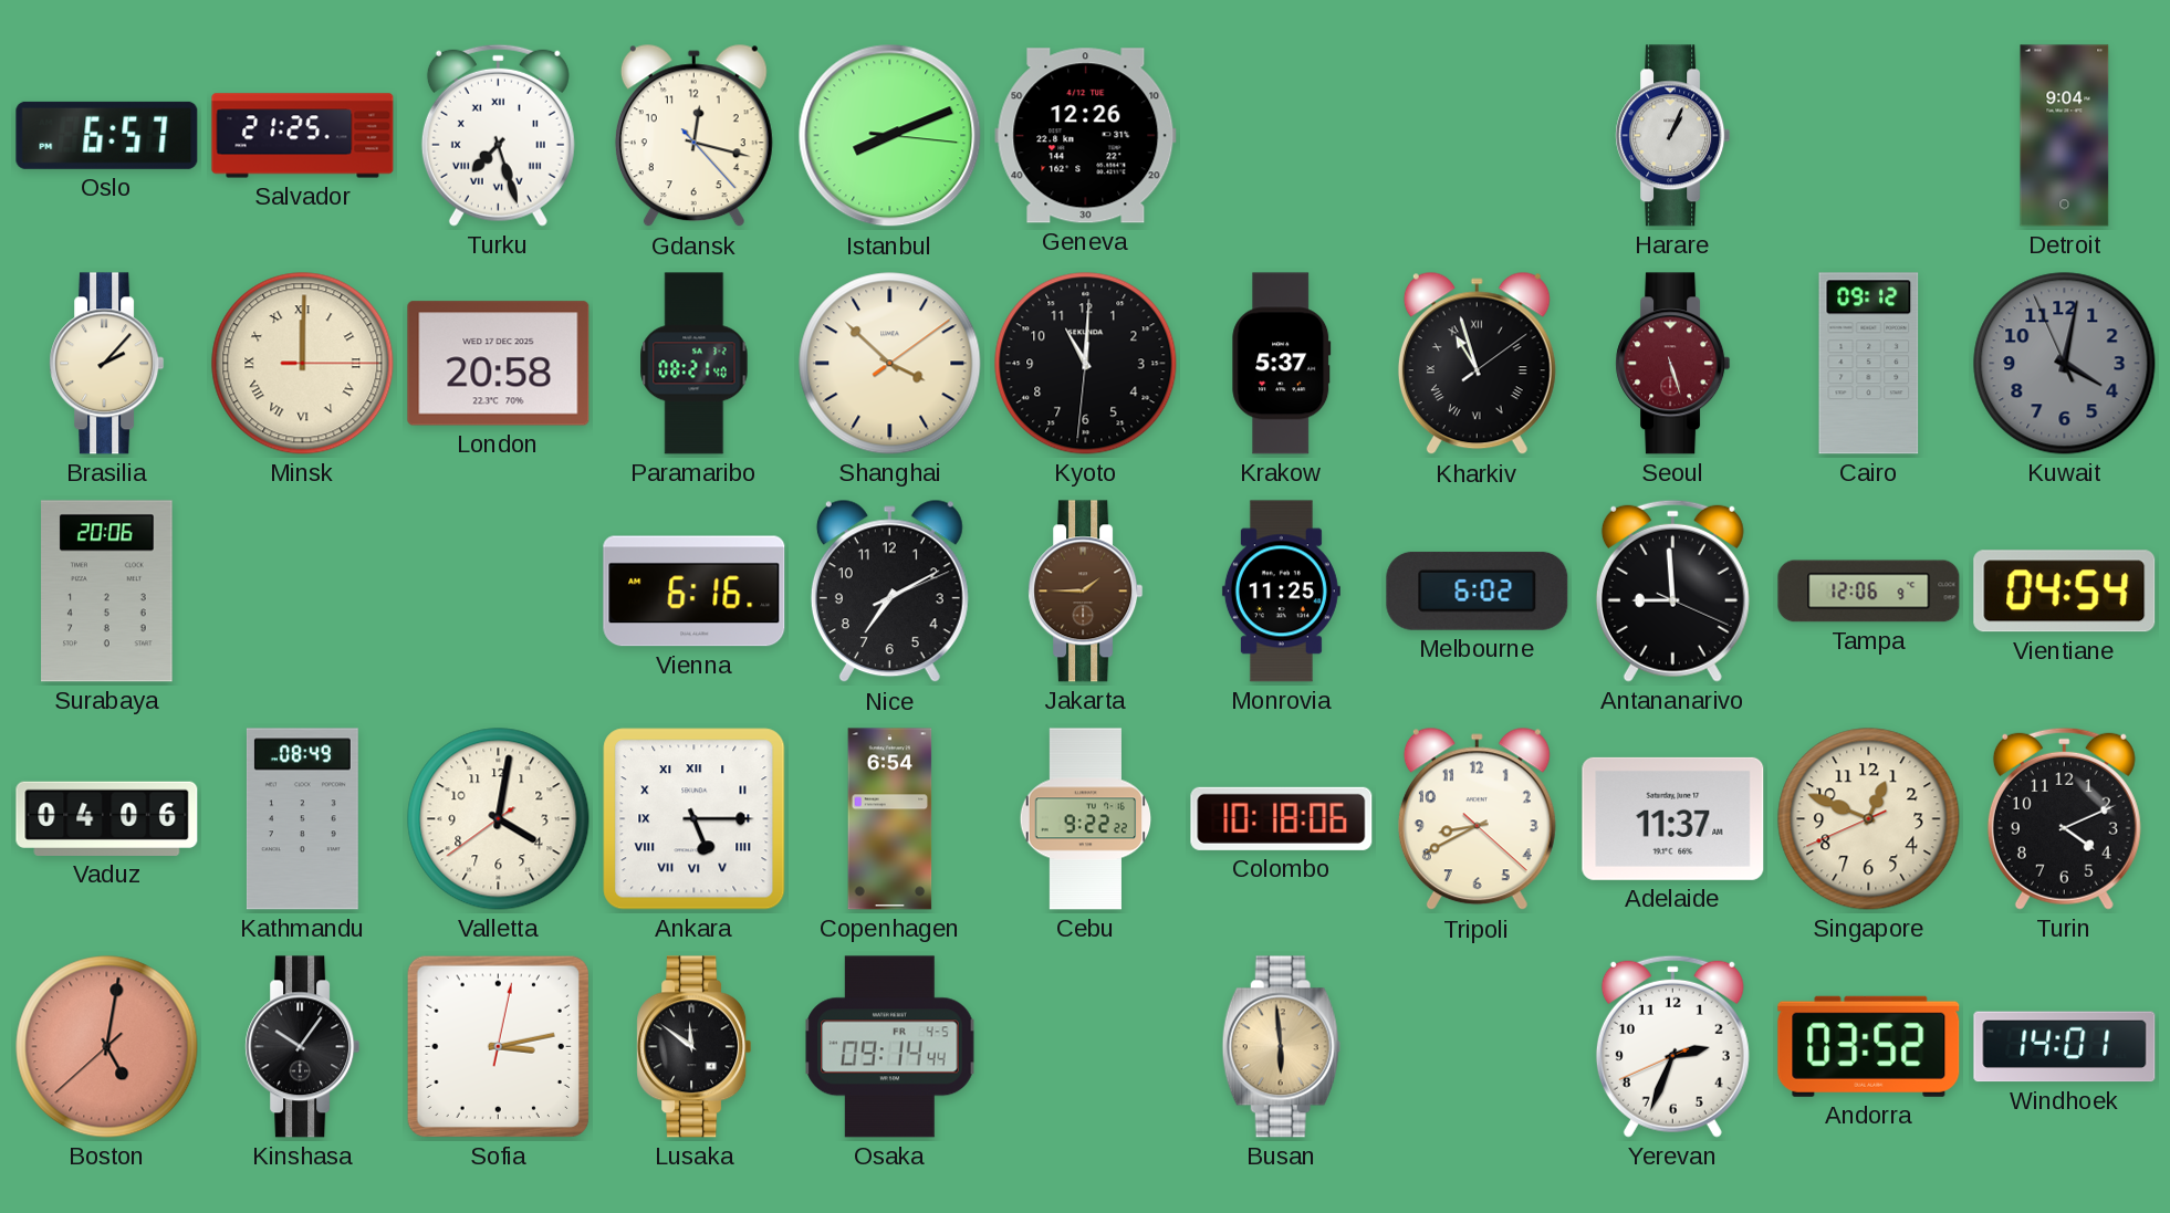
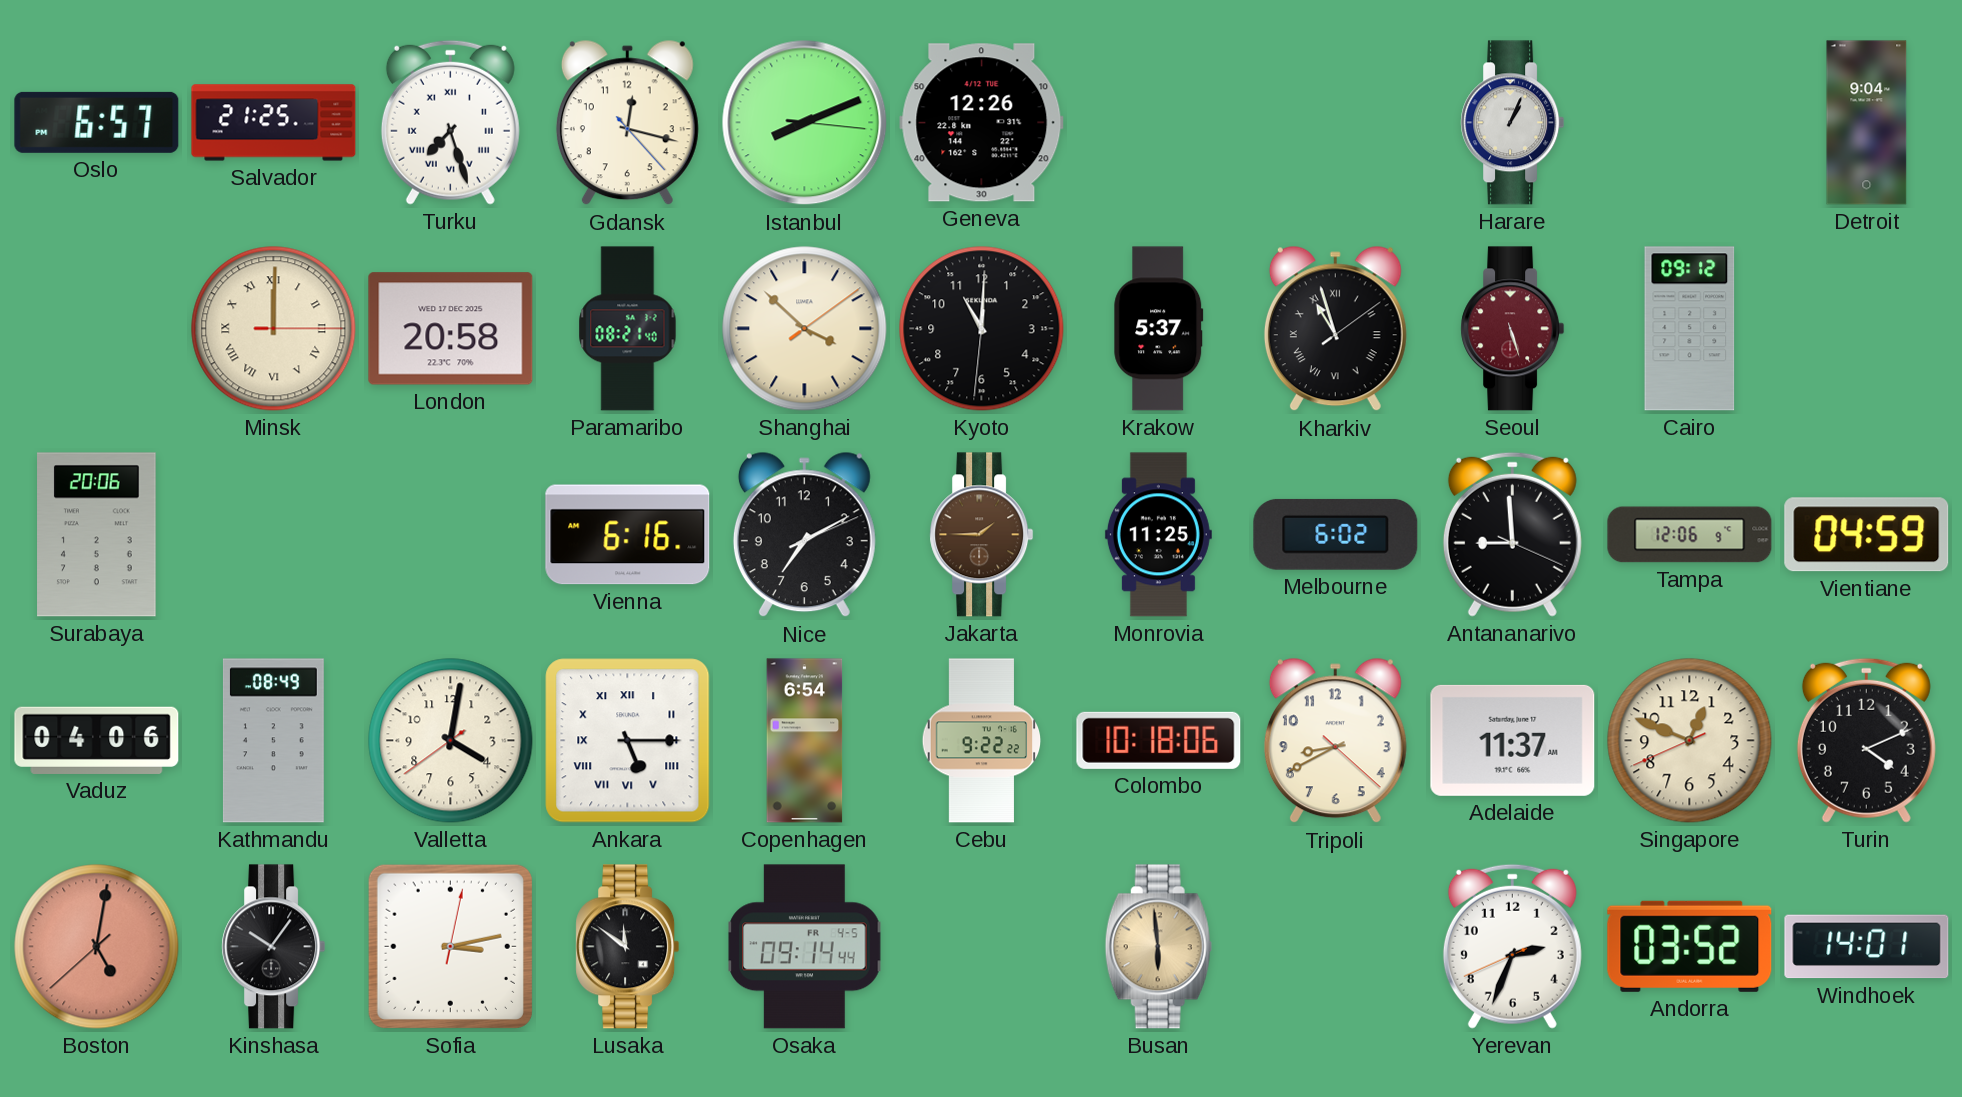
Brasilia: 2:07 -> none (107, 364)
Kuwait: 4:01 -> none (2065, 364)
Vientiane: 04:54 -> 04:59 (1867, 535)
